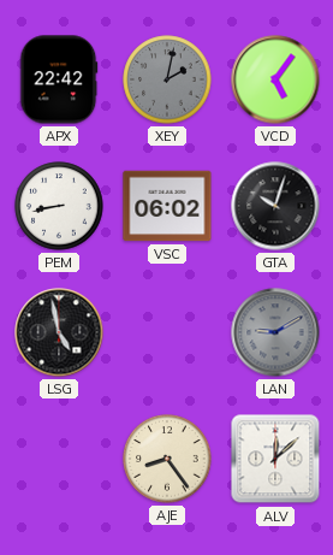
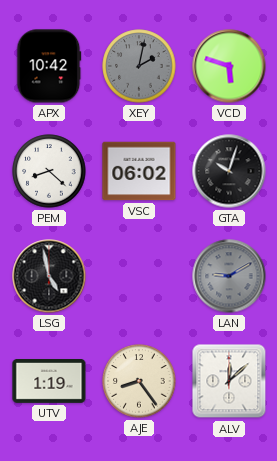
APX: 22:42 -> 10:42 (49, 66)
VCD: 5:06 -> 5:48 (229, 66)
PEM: 8:43 -> 8:22 (49, 171)
UTV: none -> 1:19 (49, 382)
